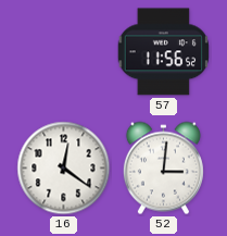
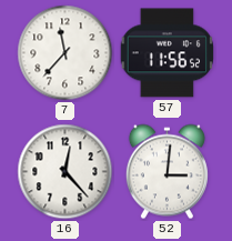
7: none -> 11:37 (65, 53)
16: 12:21 -> 12:23 (65, 172)
